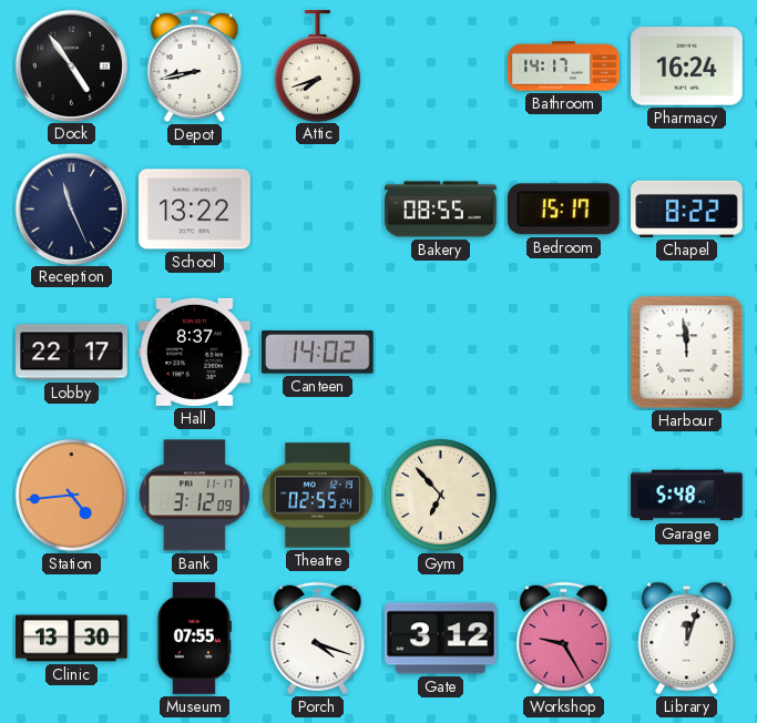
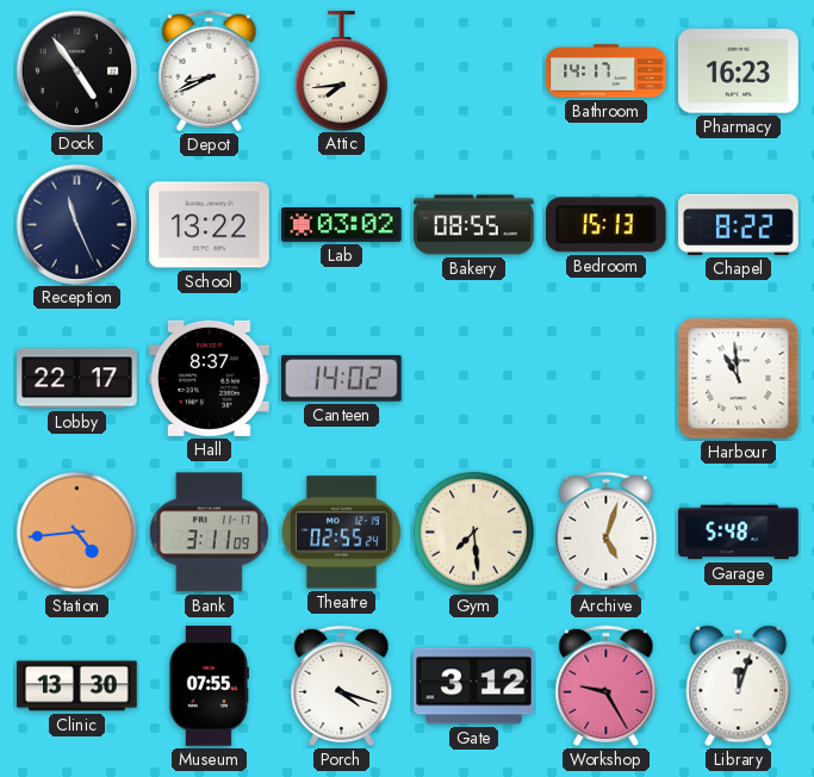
Depot: 8:43 -> 8:41 (210, 70)
Attic: 7:42 -> 7:44 (341, 70)
Pharmacy: 16:24 -> 16:23 (739, 72)
Lab: none -> 03:02 (342, 225)
Bedroom: 15:17 -> 15:13 (605, 225)
Harbour: 11:59 -> 10:59 (739, 379)
Bank: 3:12 -> 3:11 (209, 533)
Gym: 6:53 -> 7:29 (473, 532)
Archive: none -> 5:03 (607, 532)
